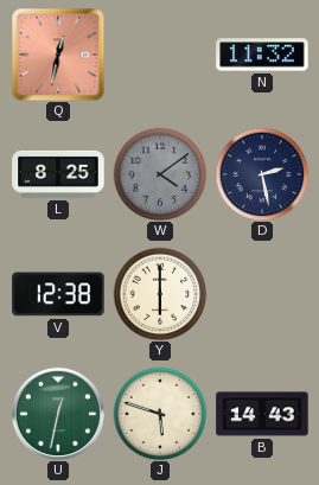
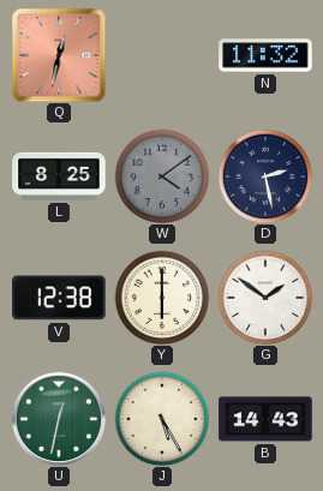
G: none -> 1:51 (265, 298)
J: 5:48 -> 5:25 (162, 419)
